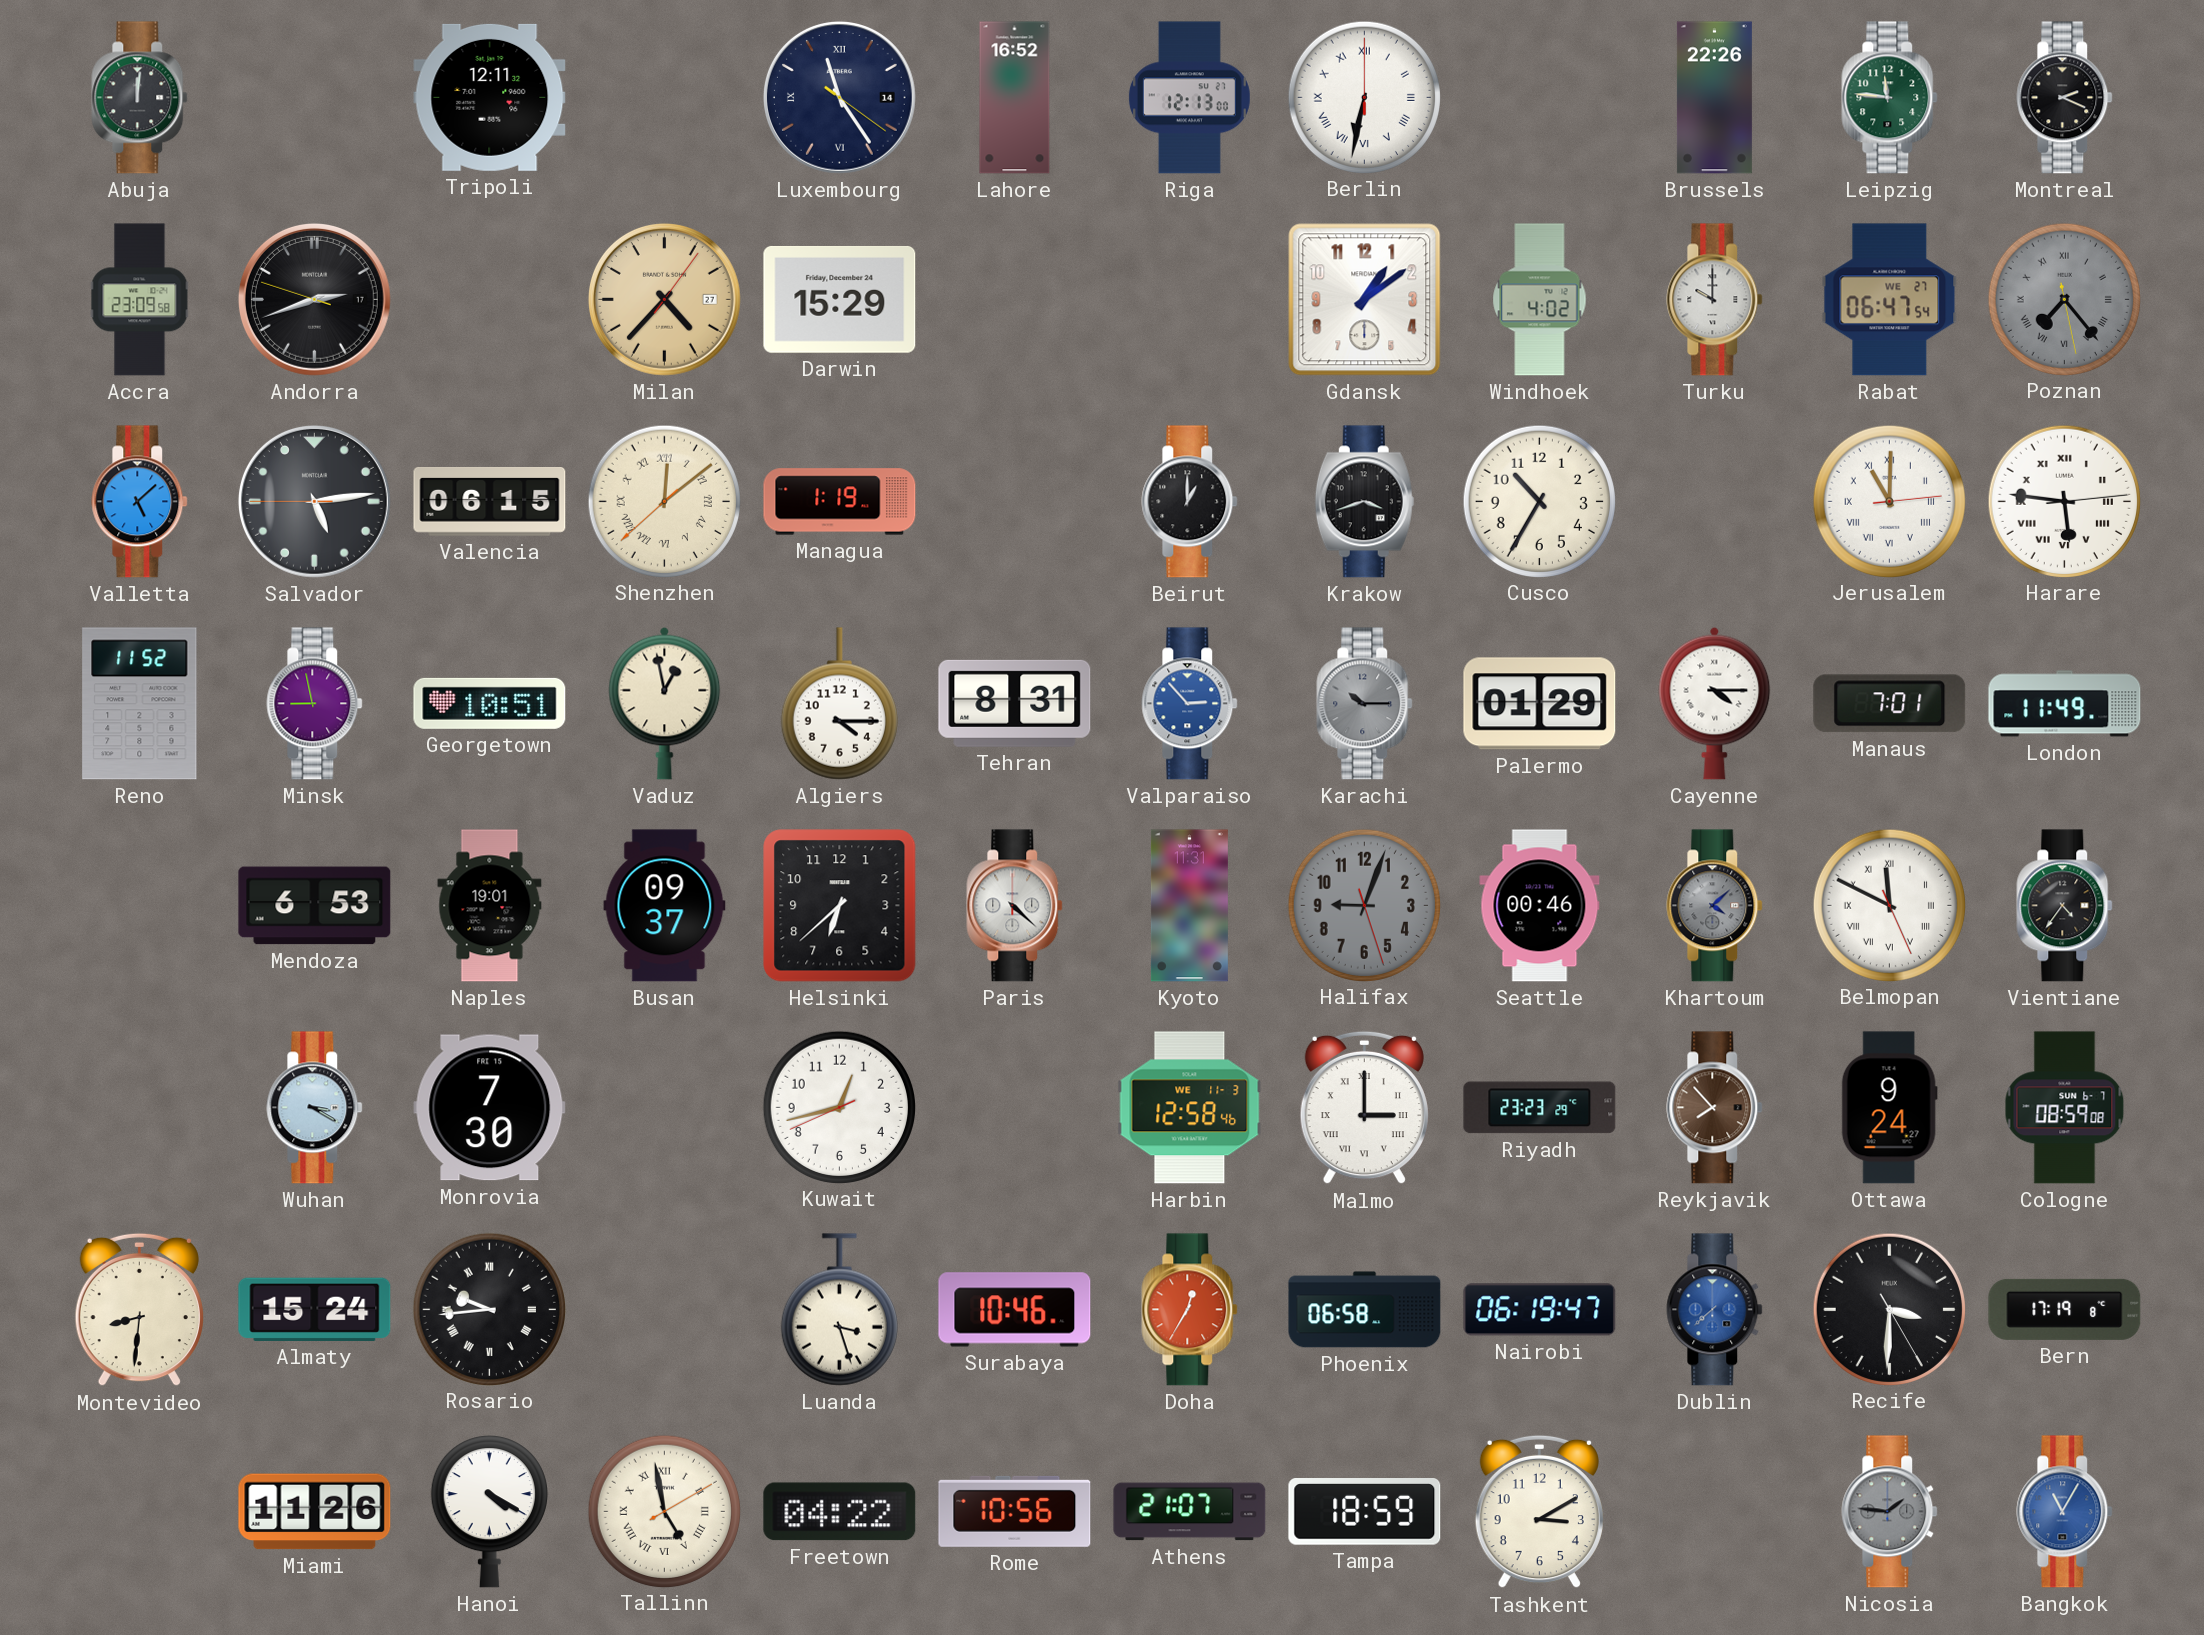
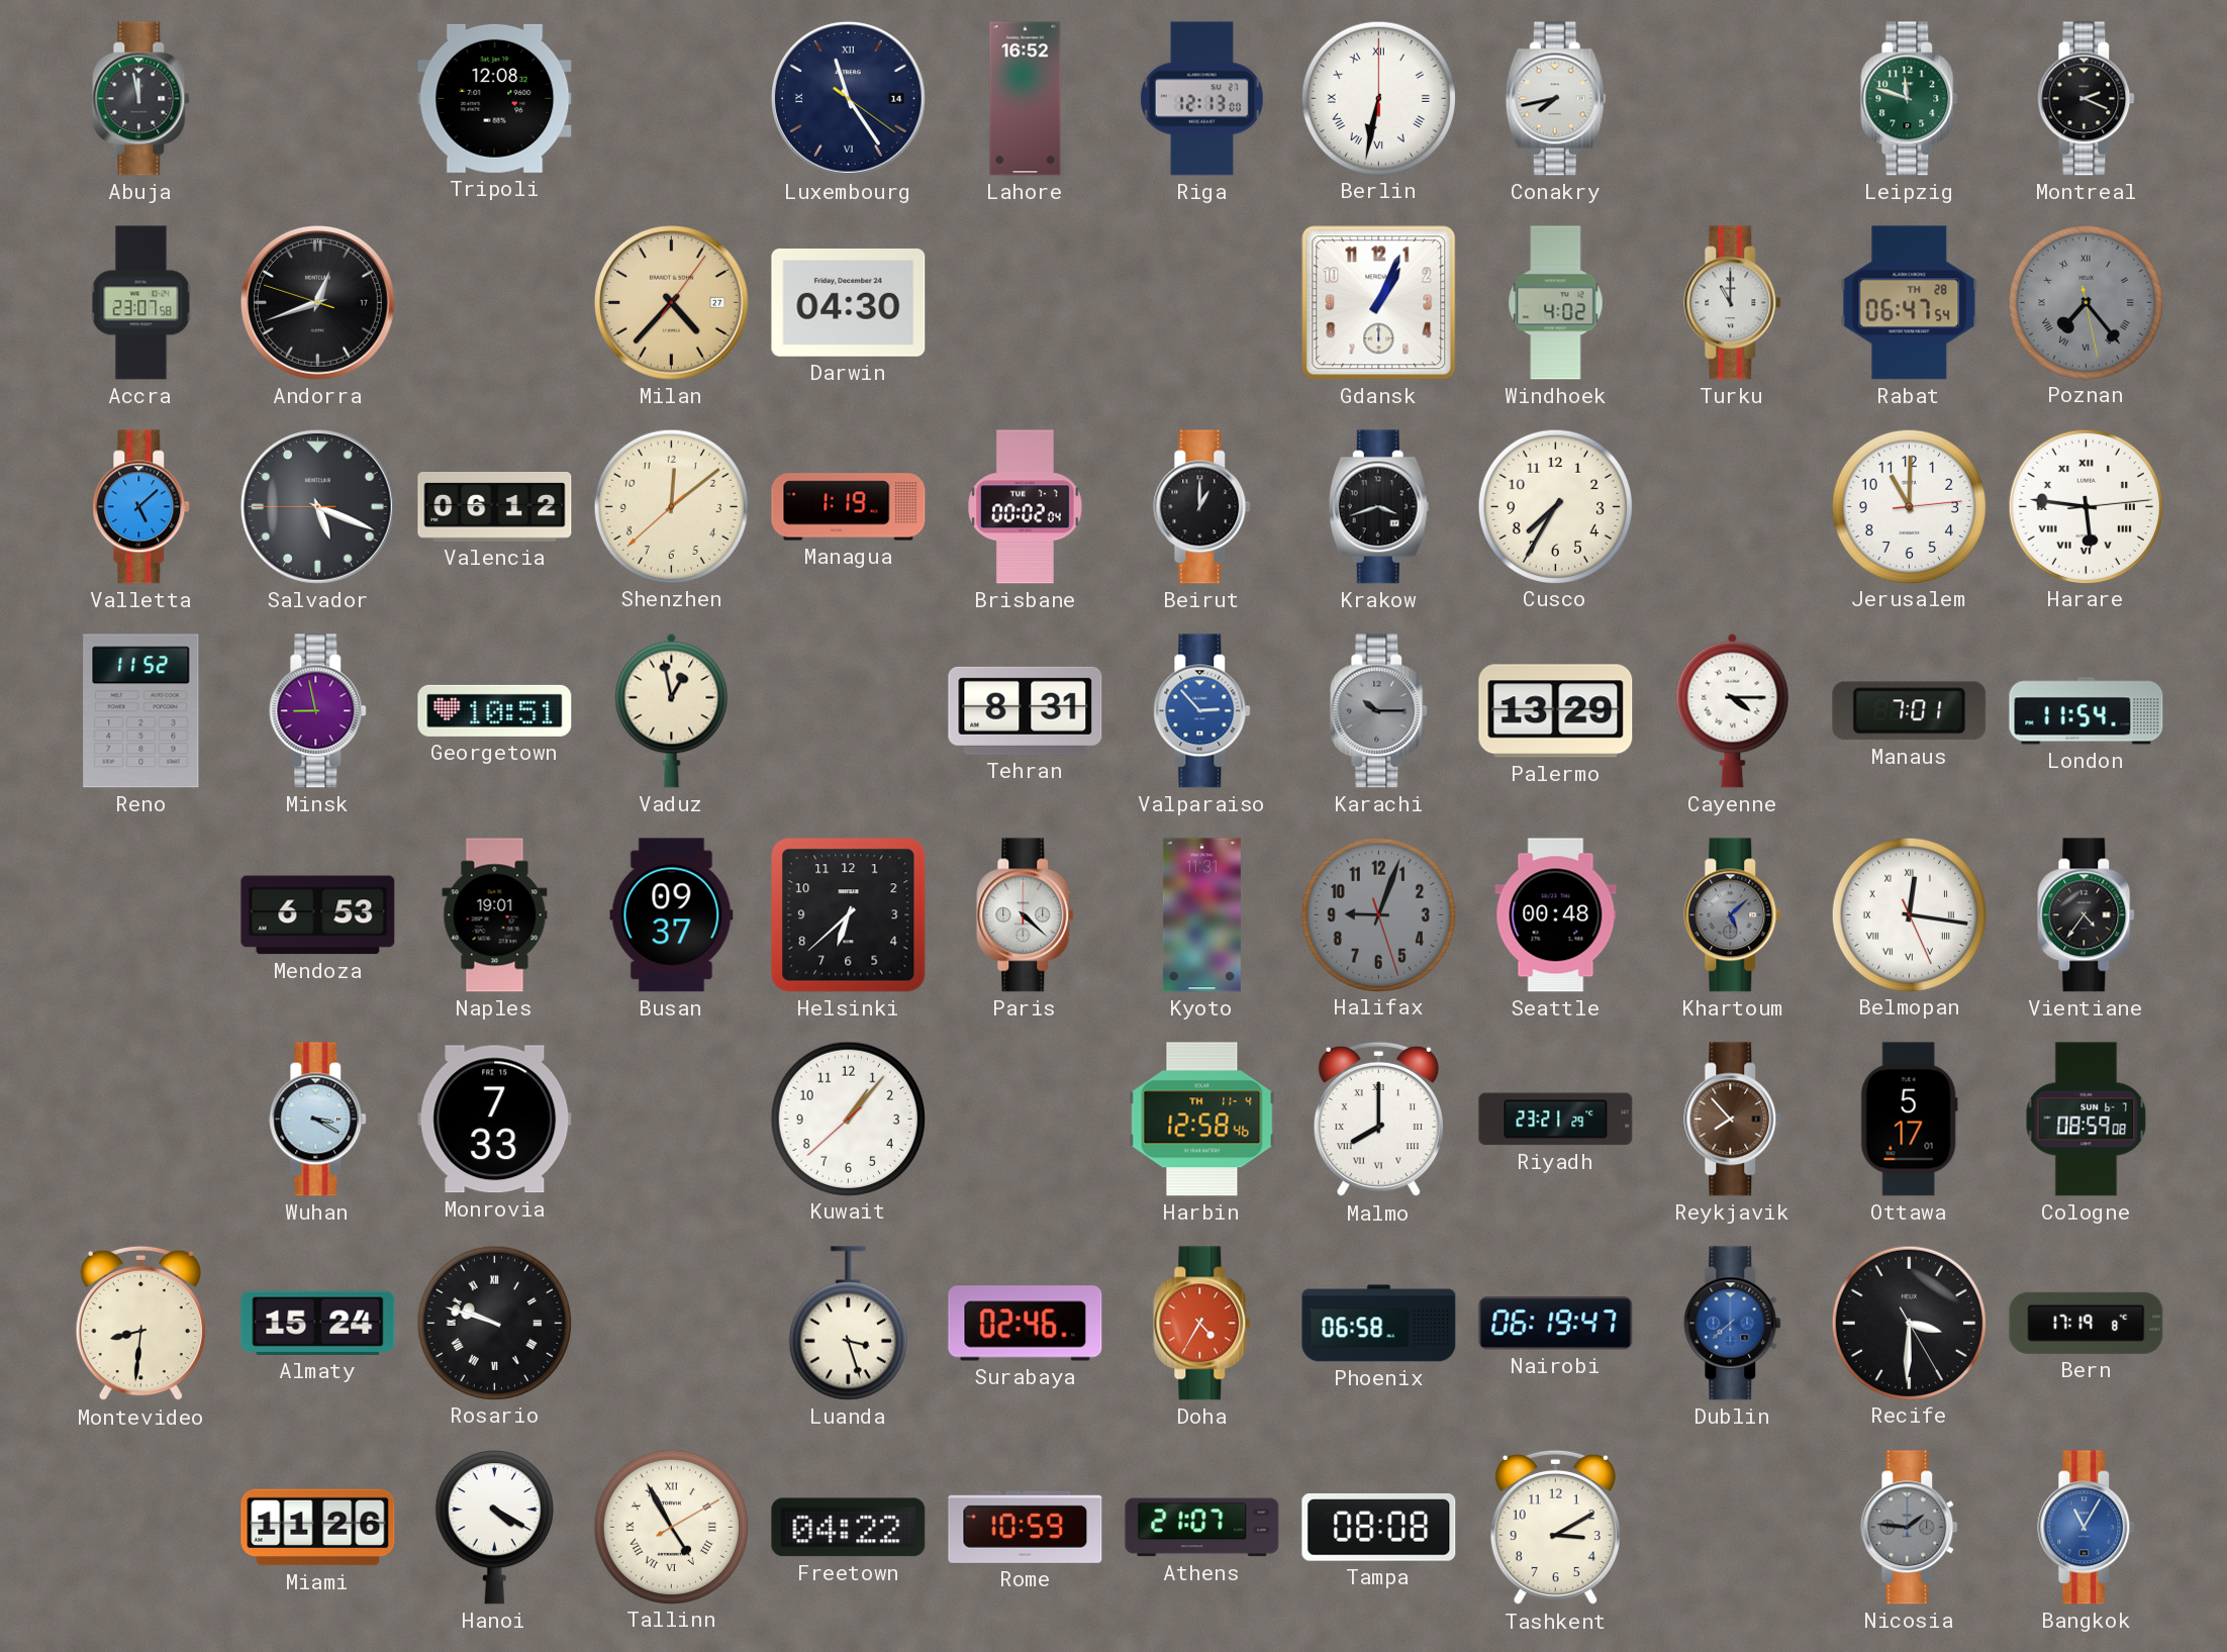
Abuja: 12:01 -> 11:58 (141, 99)
Tripoli: 12:11 -> 12:08 (495, 98)
Conakry: none -> 7:43 (1555, 99)
Brussels: 22:26 -> none (1714, 98)
Leipzig: 11:46 -> 11:48 (1910, 99)
Accra: 23:09 -> 23:07 (141, 303)
Andorra: 2:41 -> 12:41 (317, 302)
Darwin: 15:29 -> 04:30 (849, 302)
Gdansk: 1:09 -> 1:04 (1379, 303)
Turku: 10:00 -> 11:00 (1733, 303)
Rabat date: WE 27 -> TH 28 (1910, 303)
Salvador: 5:13 -> 5:18 (317, 506)
Valencia: 06:15 -> 06:12 (495, 507)
Shenzhen numerals: Roman -> Arabic (671, 506)
Brisbane: none -> 00:02 (1026, 507)
Cusco: 10:35 -> 7:35 (1555, 506)
Jerusalem numerals: Roman -> Arabic (1909, 506)
Algiers: 4:15 -> none (839, 704)
Palermo: 01:29 -> 13:29 (1556, 711)
London: 11:49 -> 11:54 (2087, 711)
Seattle: 00:46 -> 00:48 (1556, 915)
Khartoum: 4:08 -> 5:08 (1733, 915)
Belmopan: 11:49 -> 12:16 (1909, 914)
Monrovia: 7:30 -> 7:33 (495, 1120)
Kuwait: 12:42 -> 1:06 (848, 1119)
Harbin date: WE 11-3 -> TH 11-4 (1202, 1120)
Malmo: 3:00 -> 8:00 (1378, 1120)
Riyadh: 23:23 -> 23:21 (1556, 1120)
Ottawa: 9:24 -> 5:17 (1909, 1120)
Rosario: 9:44 -> 9:48 (494, 1323)
Surabaya: 10:46 -> 02:46 (1026, 1324)
Doha: 12:35 -> 4:35 (1202, 1324)
Tallinn: 4:58 -> 4:55 (671, 1527)
Rome: 10:56 -> 10:59 (1026, 1527)
Tampa: 18:59 -> 08:08 (1379, 1528)
